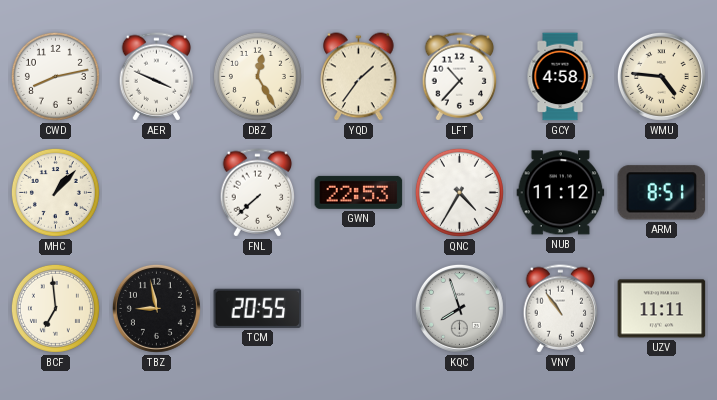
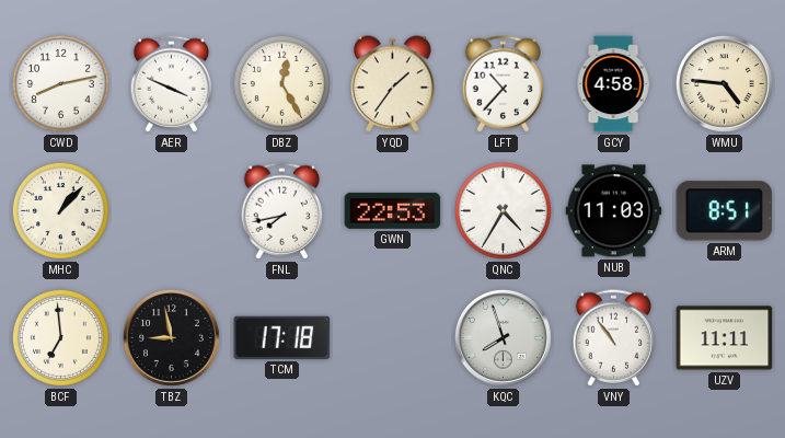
FNL: 7:38 -> 7:43 (282, 211)
NUB: 11:12 -> 11:03 (614, 211)
TCM: 20:55 -> 17:18 (282, 337)
